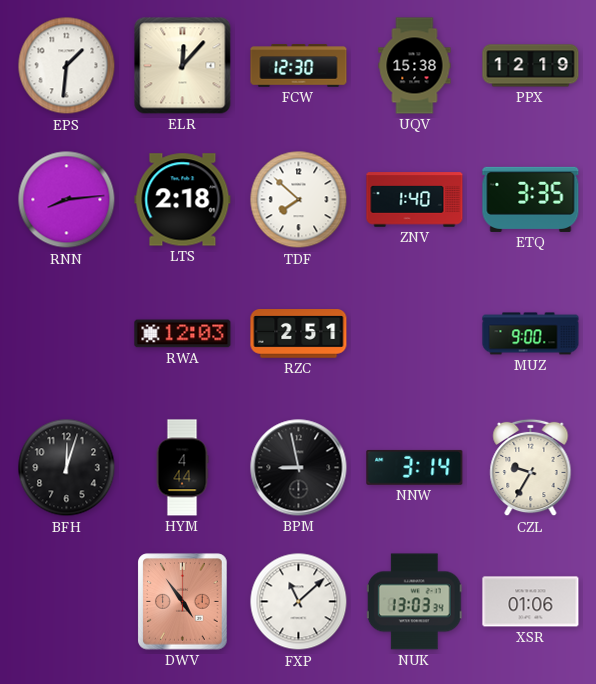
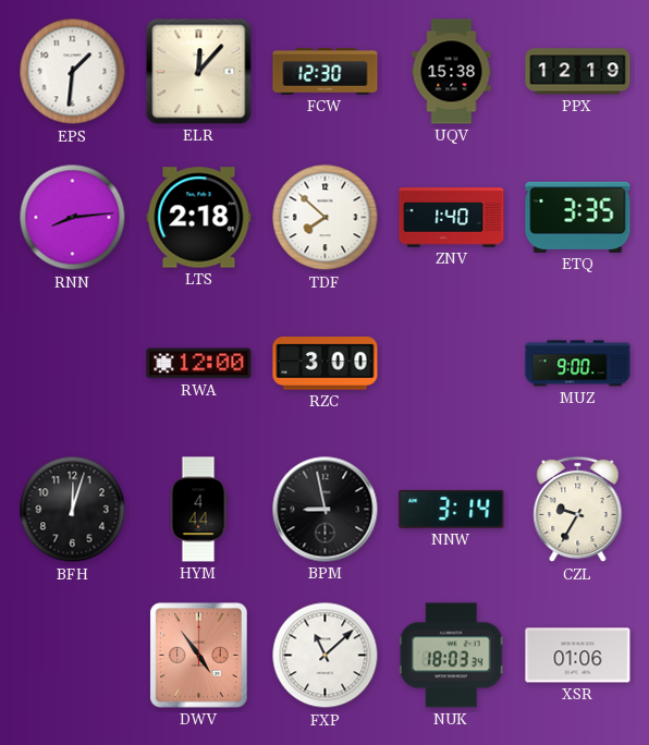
RWA: 12:03 -> 12:00 (199, 364)
RZC: 2:51 -> 3:00 (326, 364)
NUK: 13:03 -> 18:03 (451, 656)
